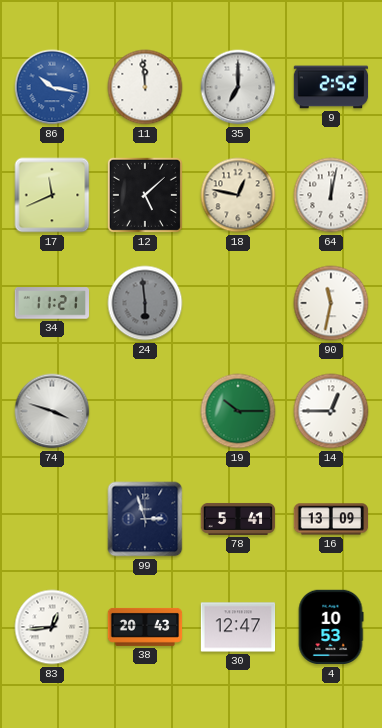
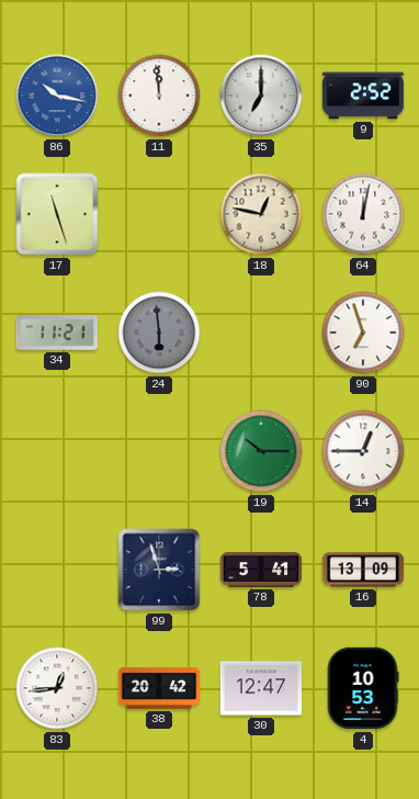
17: 11:41 -> 11:27 (57, 214)
12: 5:08 -> none (145, 195)
90: 11:32 -> 6:57 (363, 333)
74: 3:48 -> none (52, 411)
38: 20:43 -> 20:42 (159, 688)
